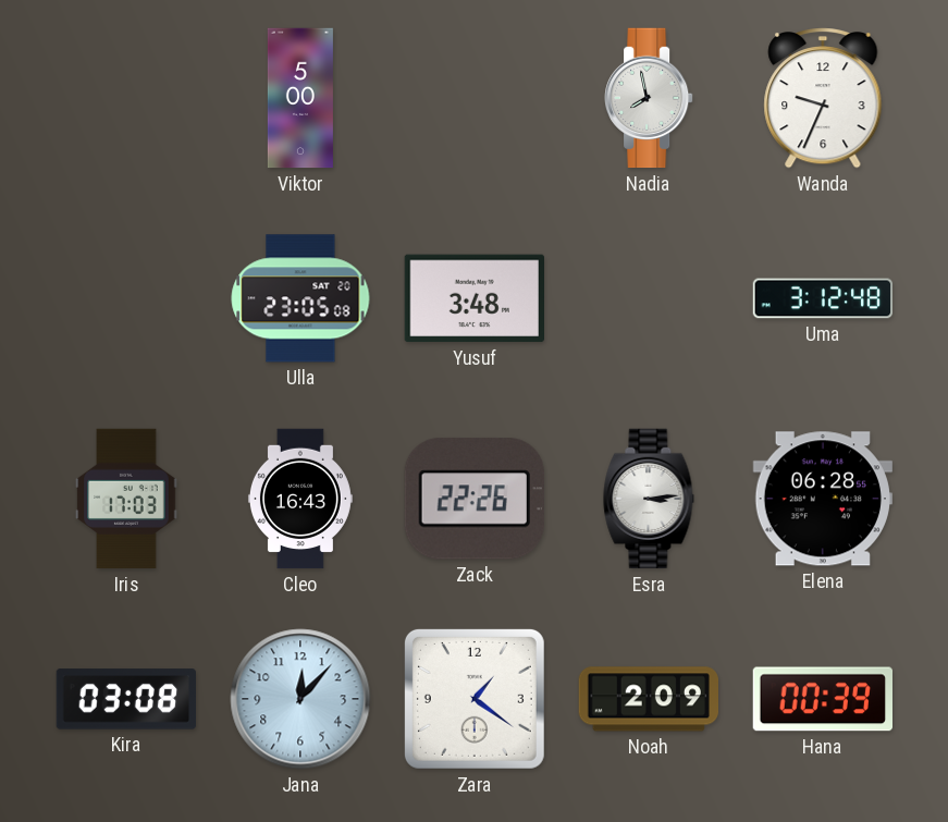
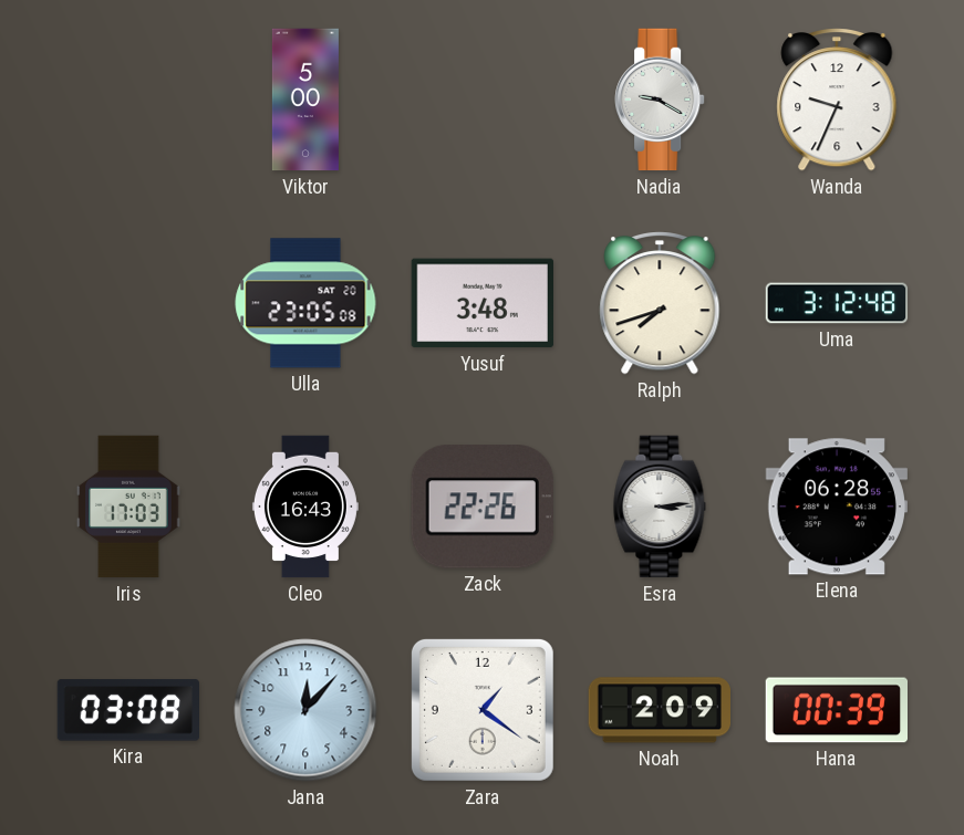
Nadia: 7:58 -> 9:20 (660, 100)
Ralph: none -> 7:42 (660, 304)
